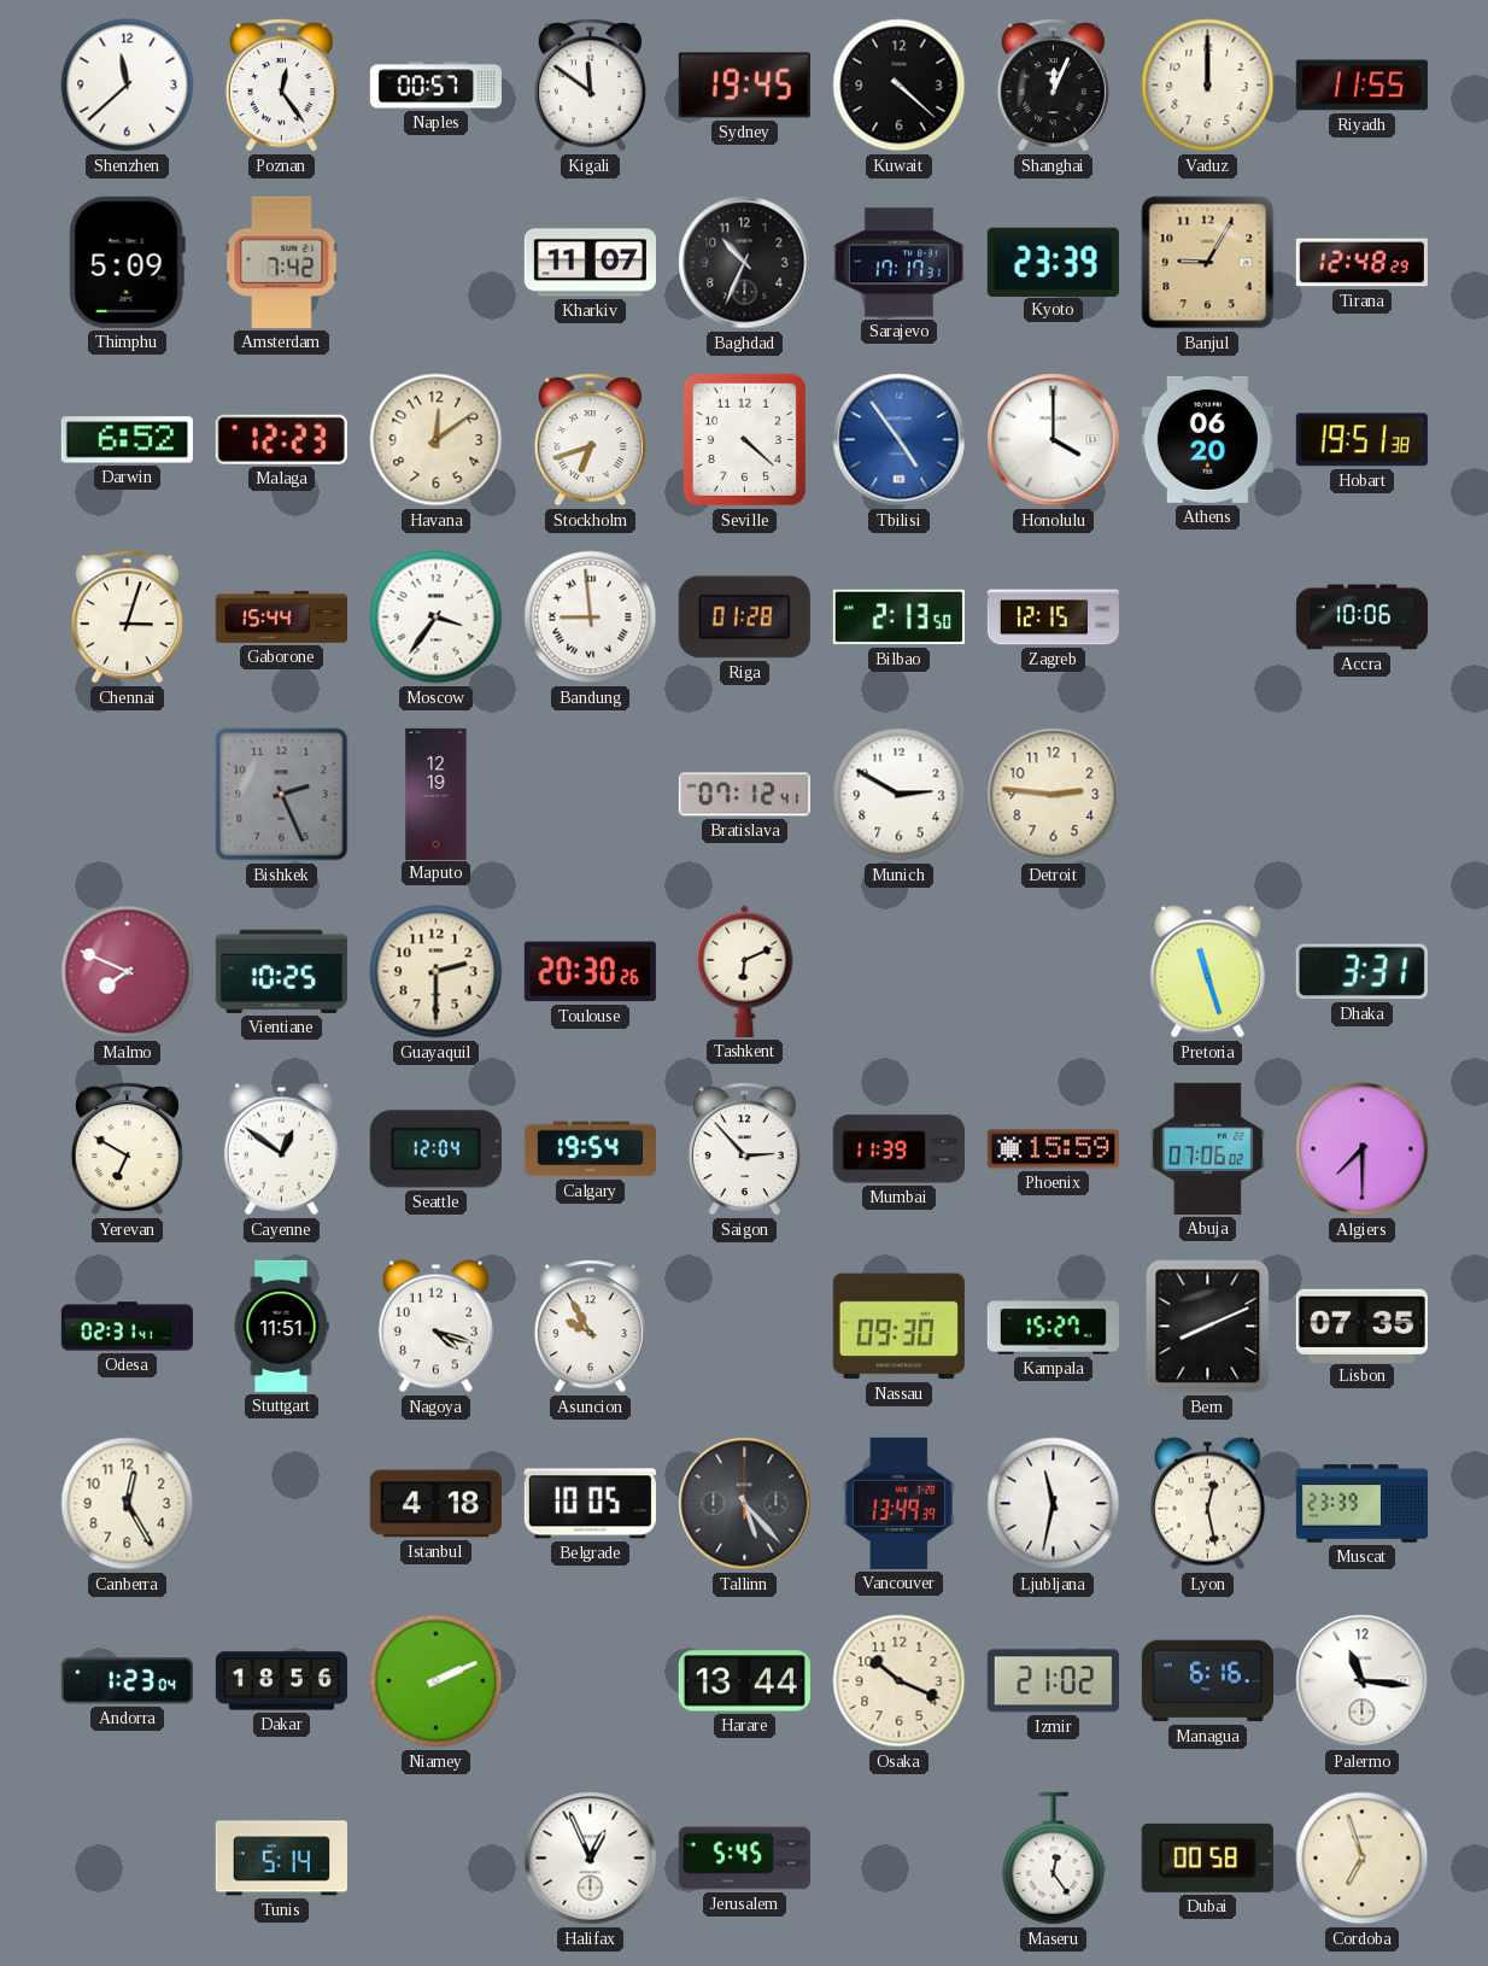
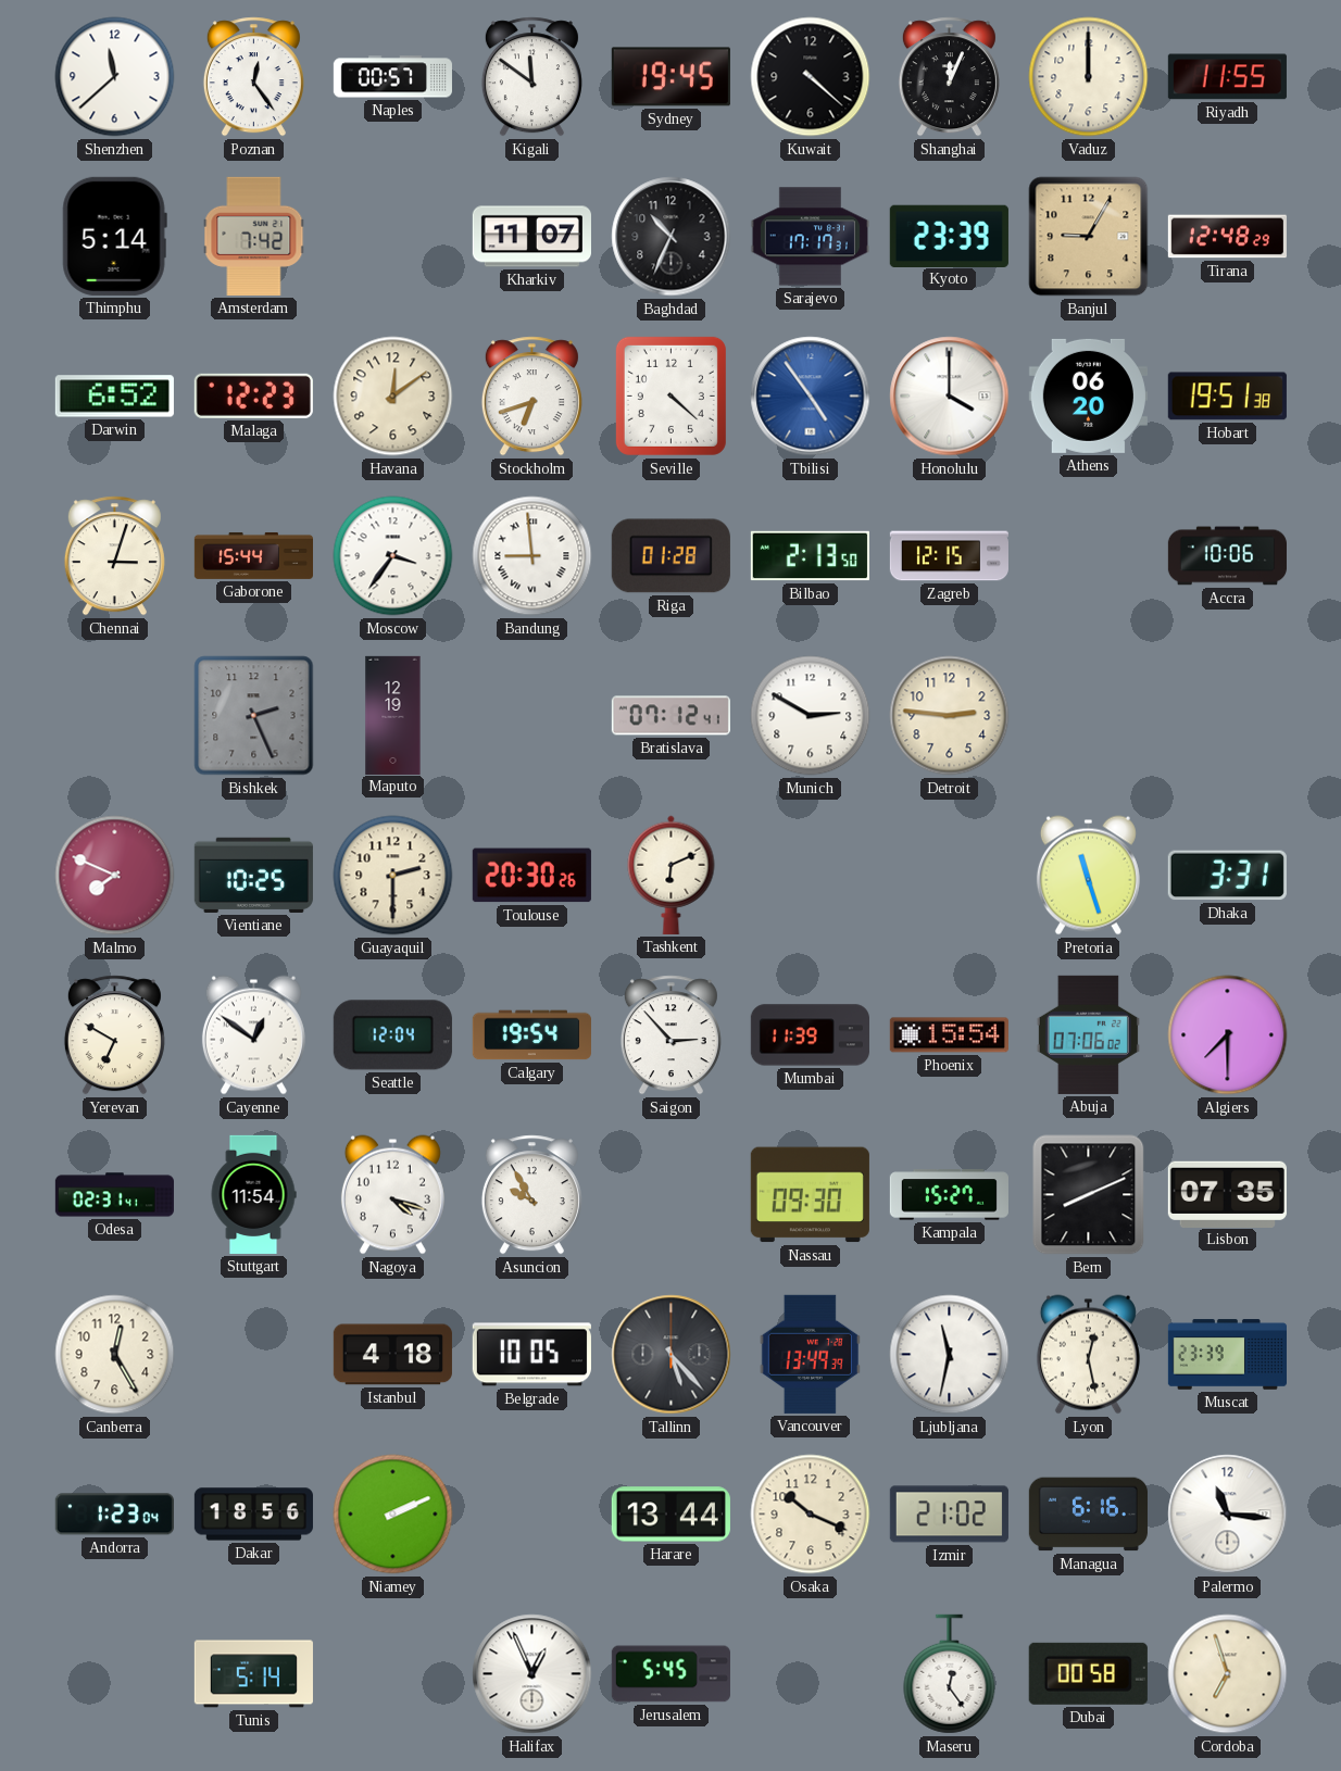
Thimphu: 5:09 -> 5:14 (114, 236)
Phoenix: 15:59 -> 15:54 (949, 1035)
Stuttgart: 11:51 -> 11:54 (253, 1194)
